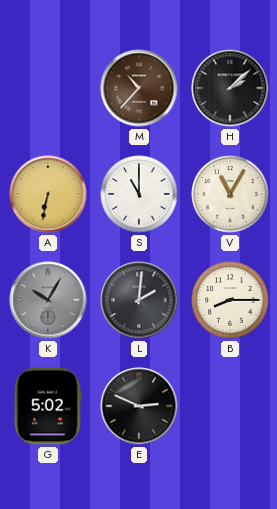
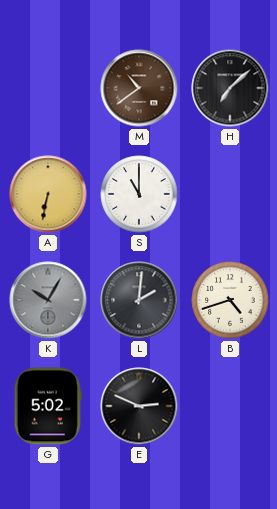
M: 10:37 -> 10:39 (139, 88)
H: 2:08 -> 7:08 (230, 88)
V: 11:05 -> none (230, 194)
B: 8:15 -> 4:42 (230, 300)
